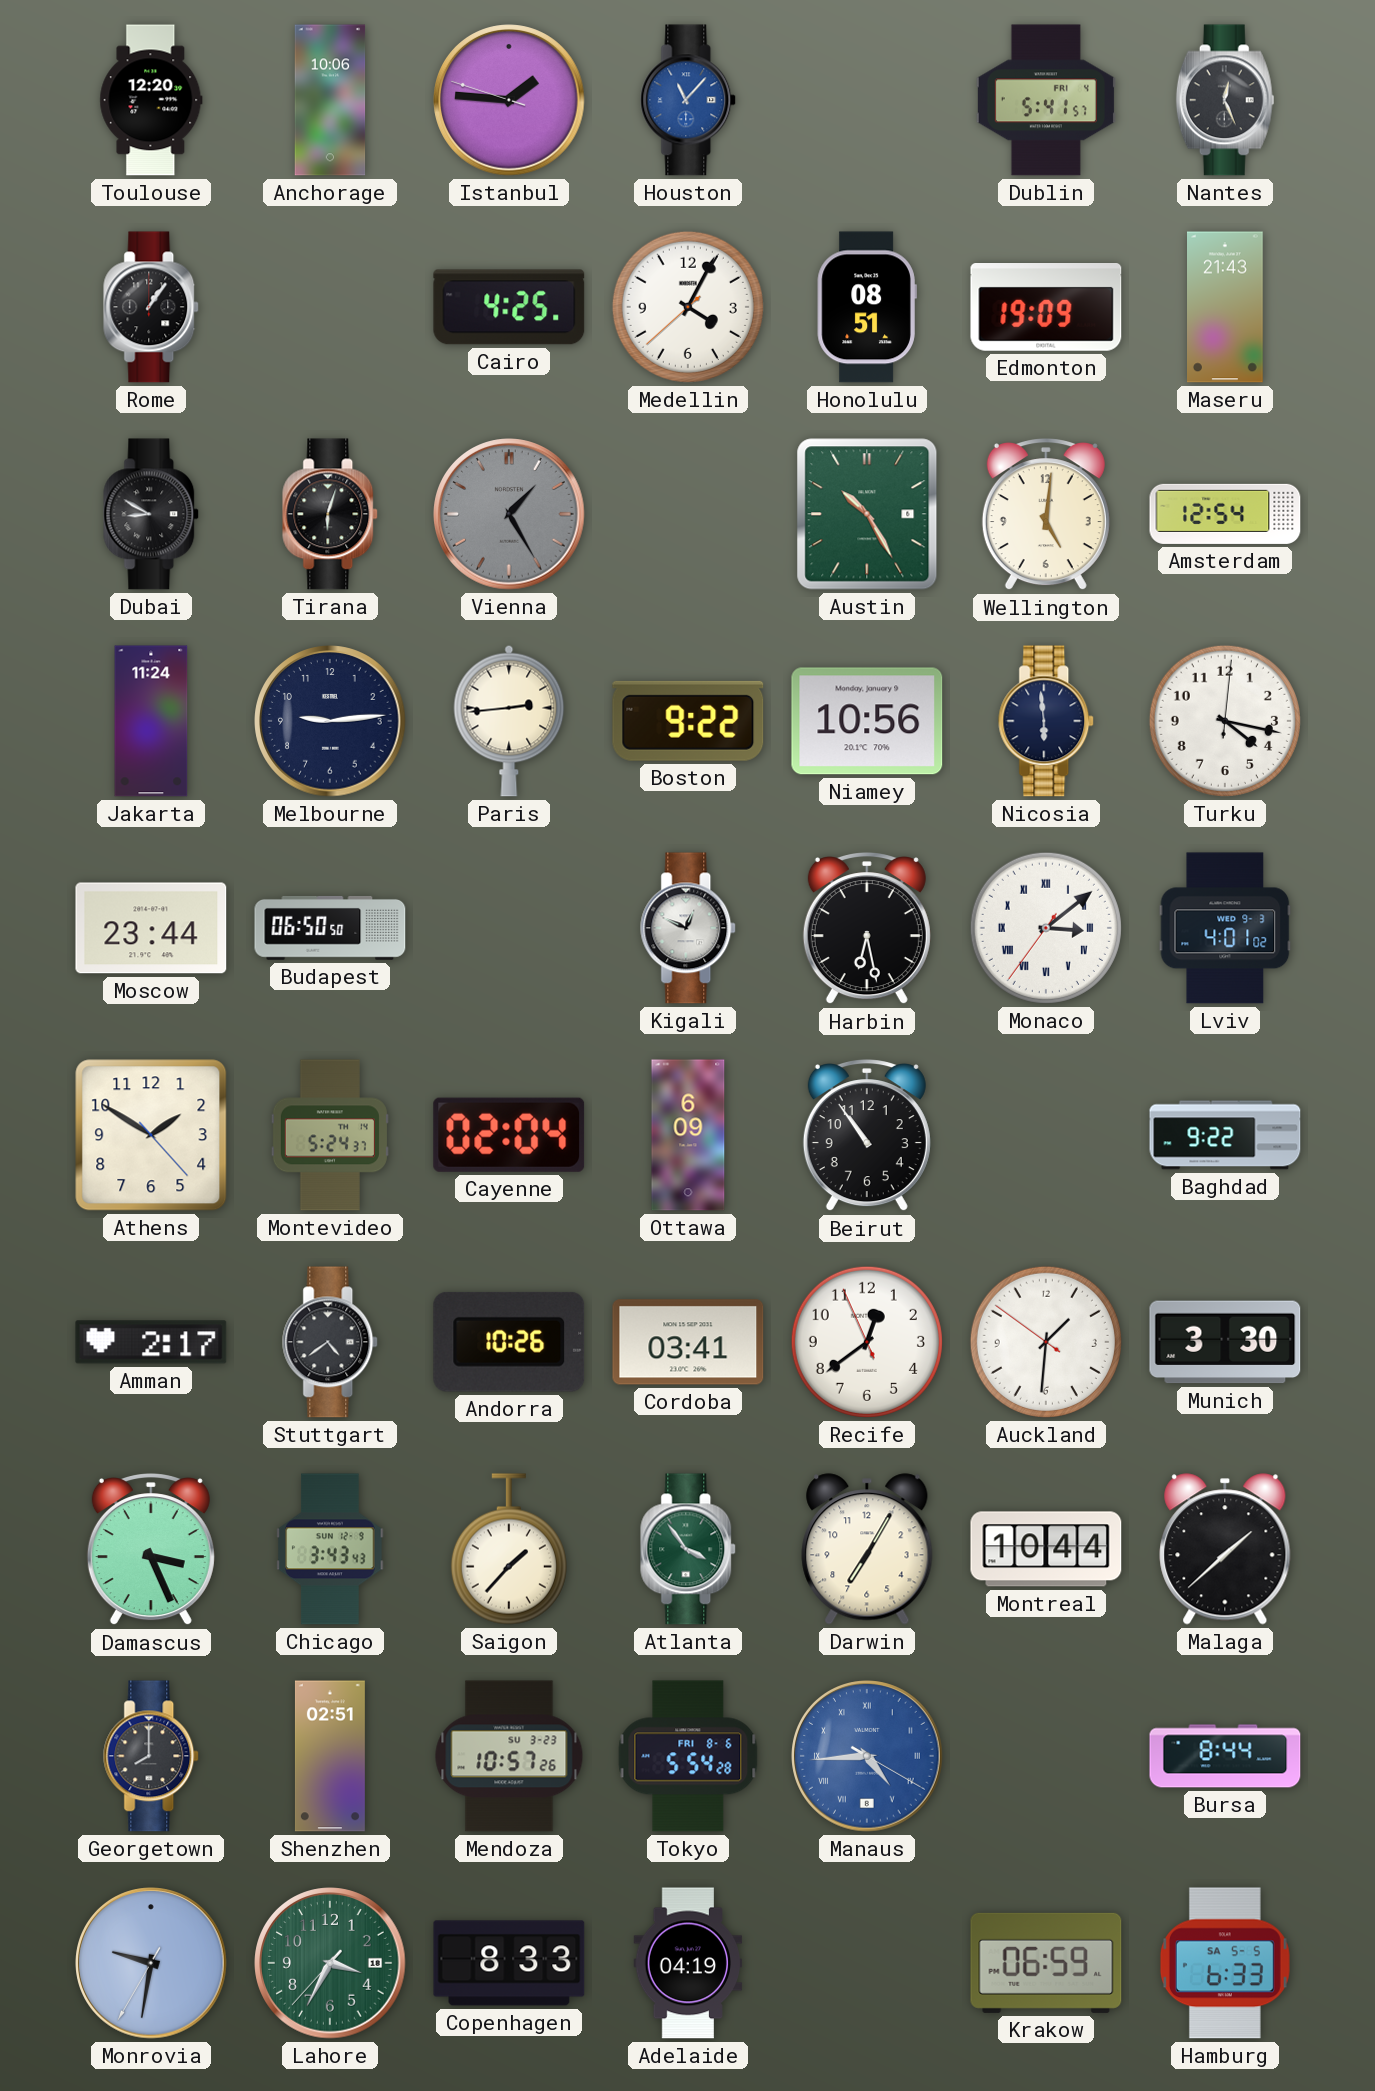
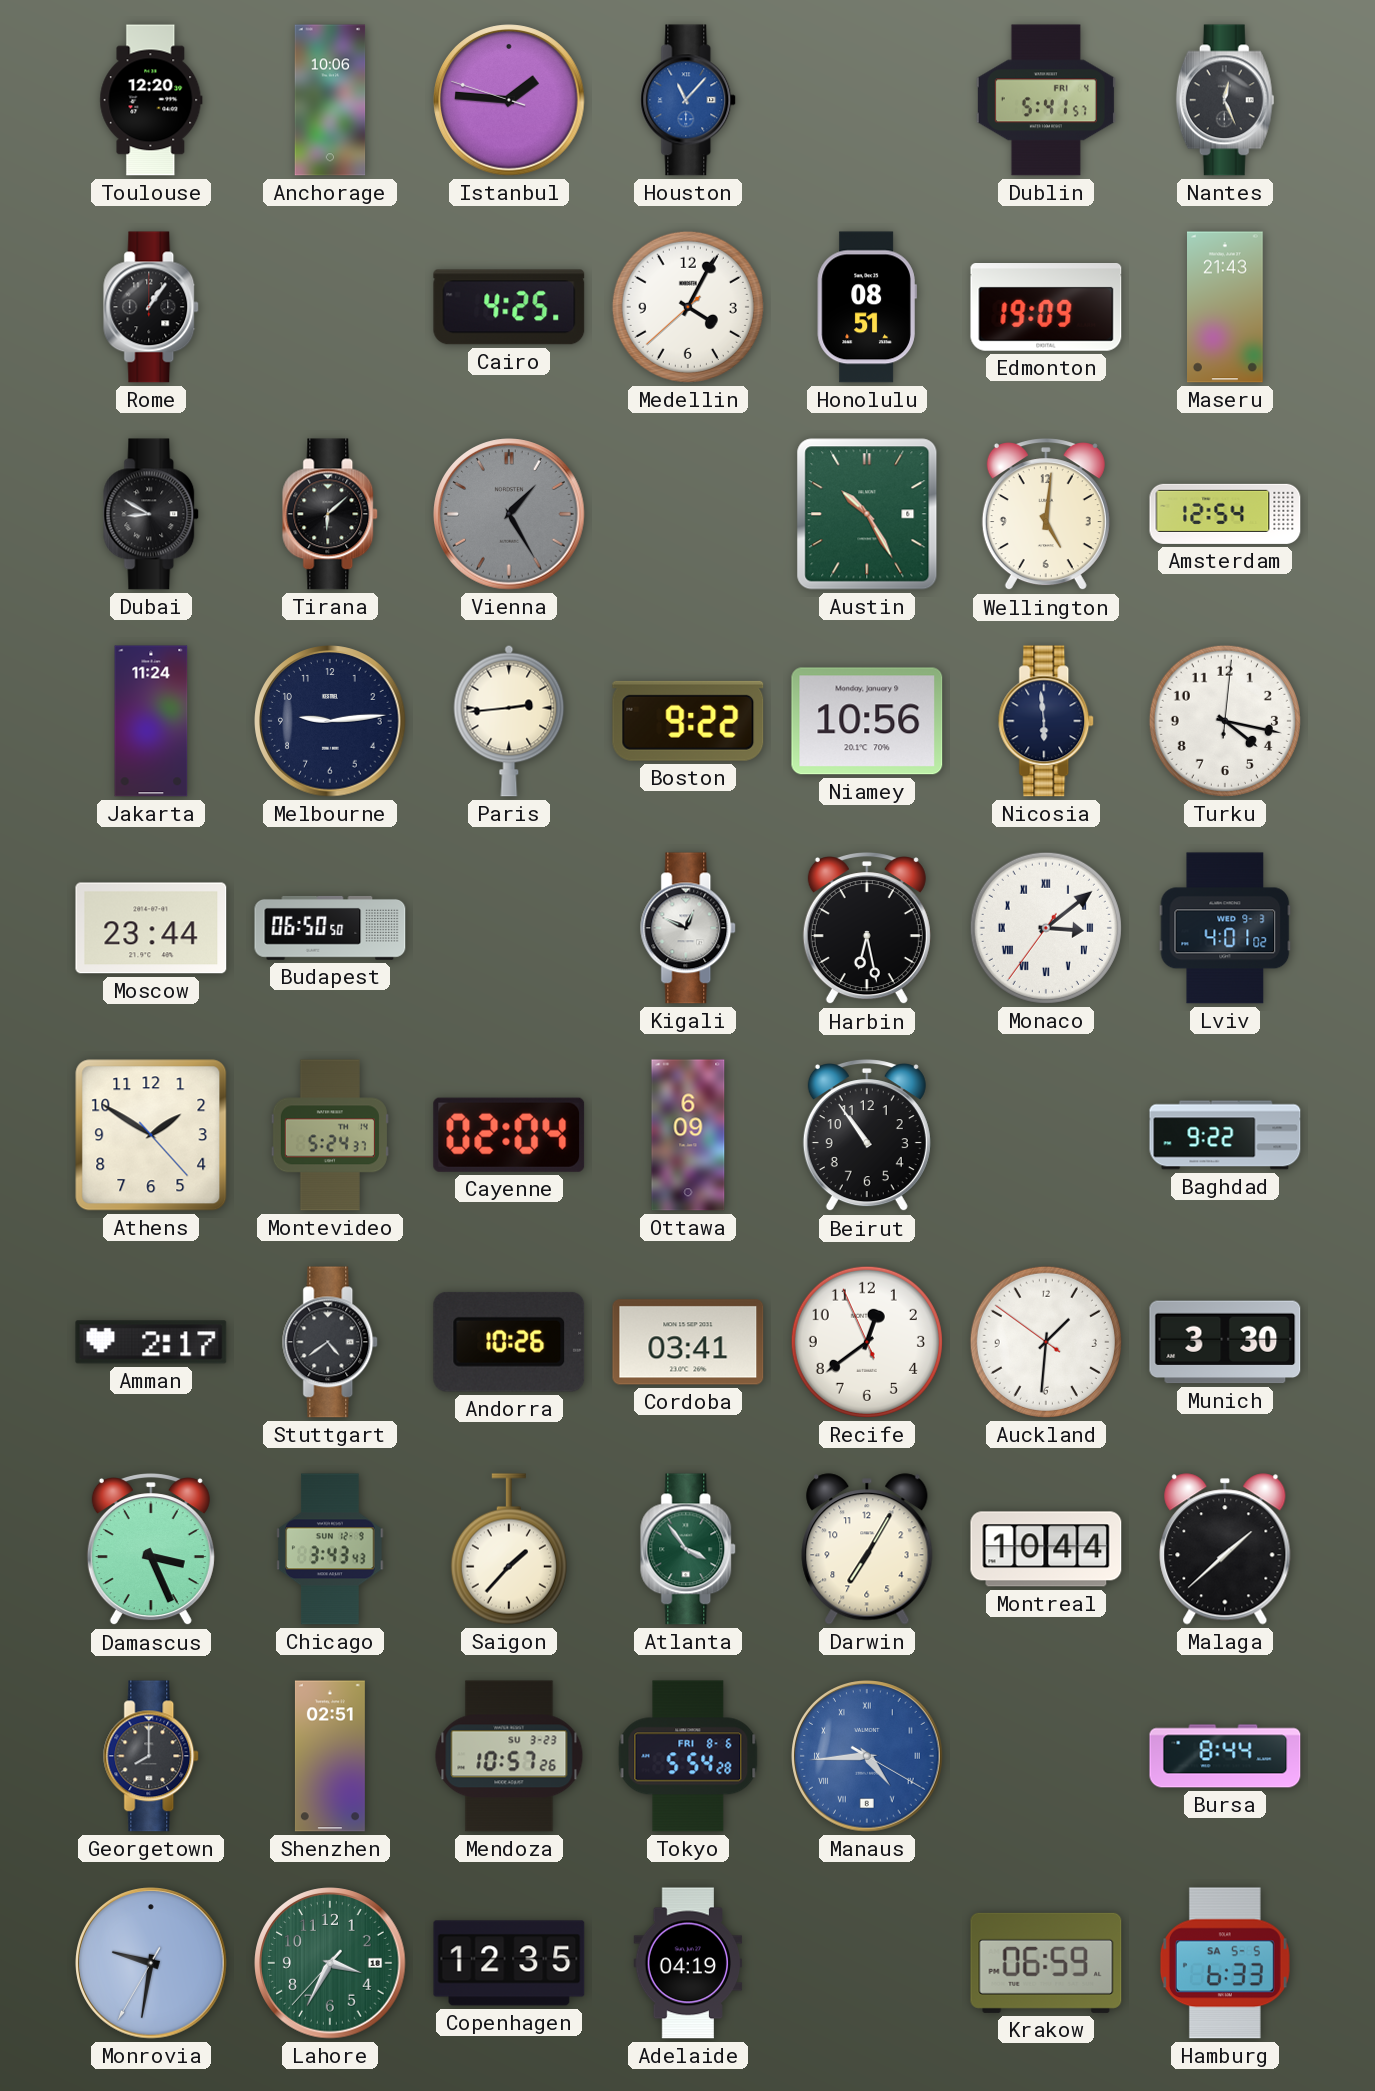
Tirana: 6:03 -> 6:08 (331, 514)
Copenhagen: 8:33 -> 12:35 (509, 1963)
